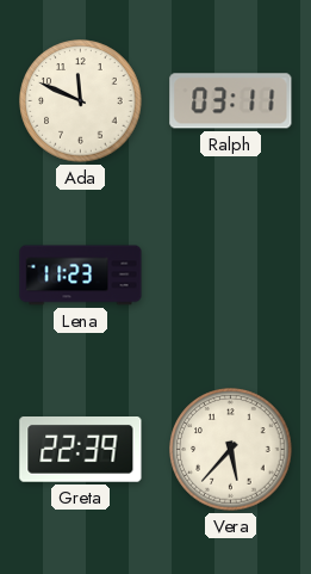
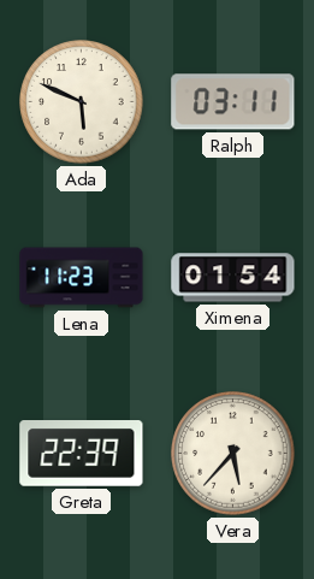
Ada: 11:49 -> 5:49 (82, 102)
Ximena: none -> 01:54 (233, 278)
